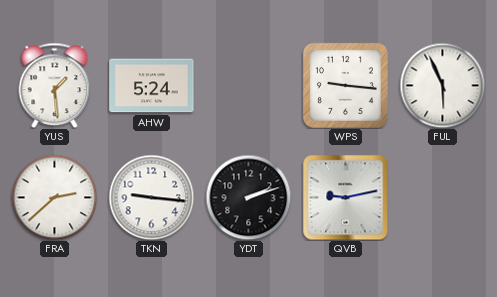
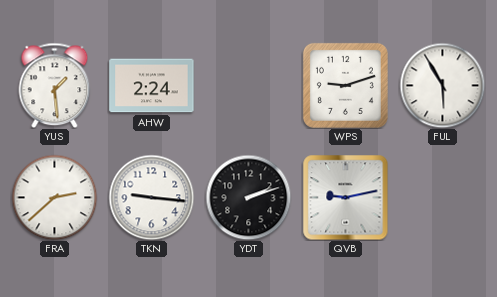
AHW: 5:24 -> 2:24 (152, 86)
WPS: 9:16 -> 9:12 (345, 85)
FUL: 5:56 -> 5:55 (442, 85)
